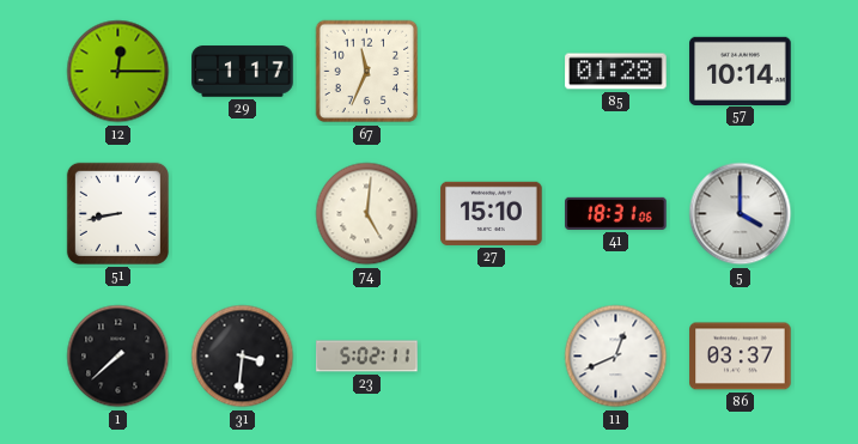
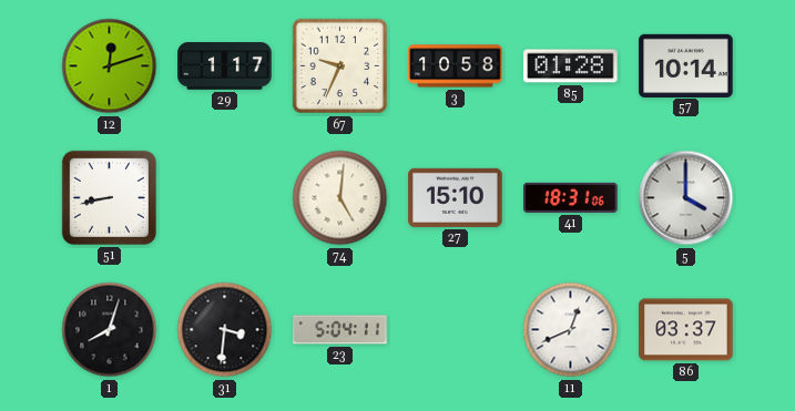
12: 12:15 -> 12:12 (110, 66)
67: 11:34 -> 9:34 (340, 66)
3: none -> 10:58 (456, 66)
1: 7:38 -> 8:03 (110, 330)
23: 5:02 -> 5:04 (340, 330)
